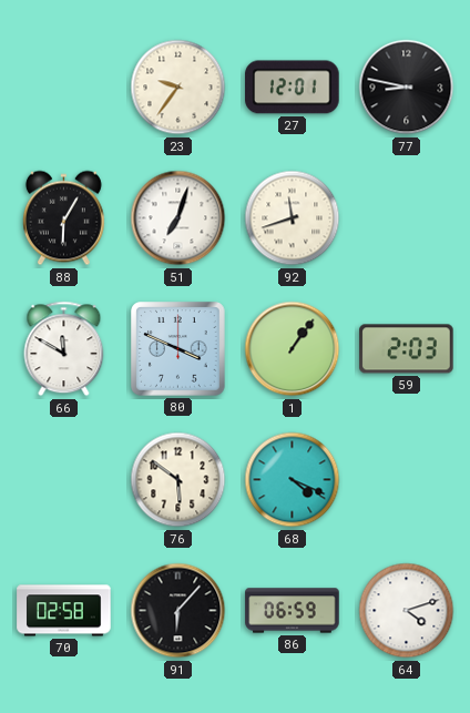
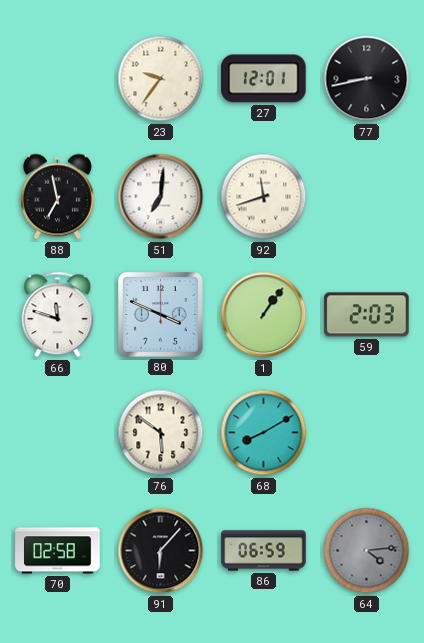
77: 8:47 -> 8:43 (367, 79)
88: 6:05 -> 6:58 (57, 197)
51: 7:03 -> 7:01 (161, 197)
66: 11:50 -> 11:48 (58, 315)
68: 4:19 -> 8:10 (264, 433)
64: 4:12 -> 4:14 (367, 551)
64 dial: white -> grey (367, 551)
